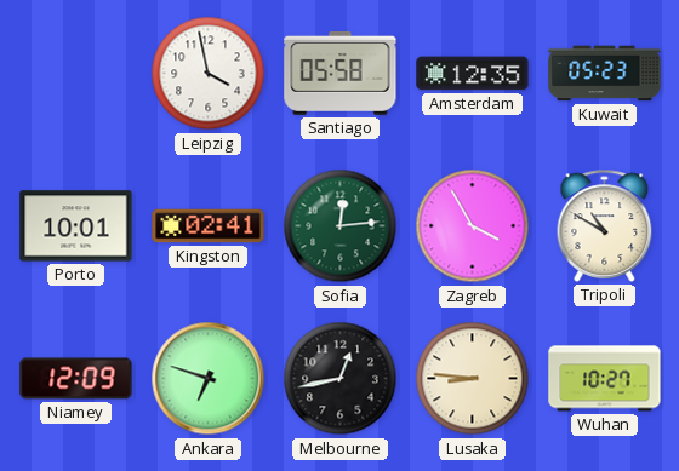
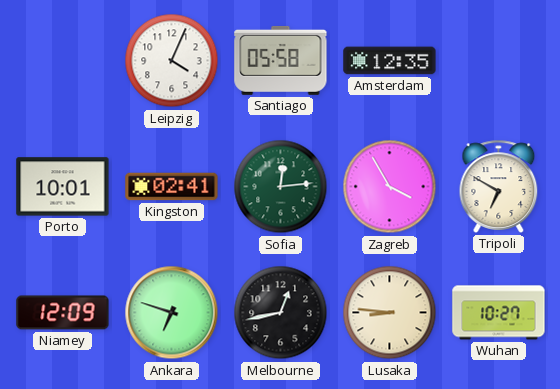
Leipzig: 3:58 -> 4:04 (172, 61)
Kuwait: 05:23 -> none (605, 74)
Tripoli: 10:50 -> 6:50 (499, 186)
